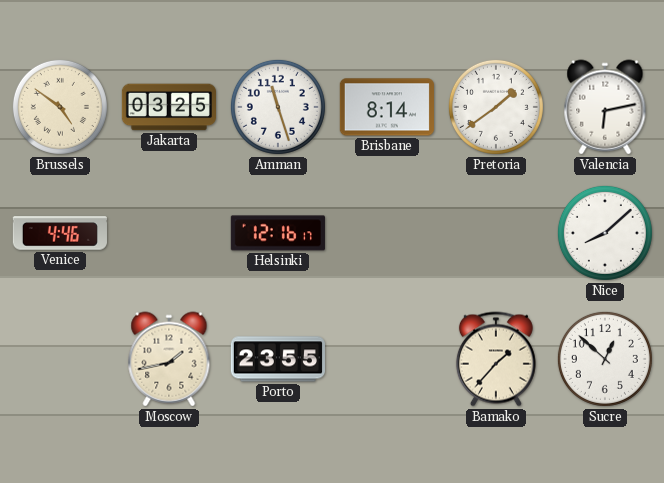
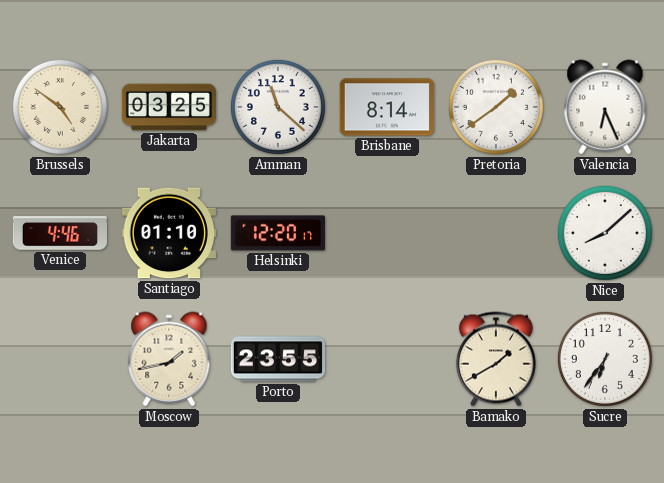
Amman: 11:27 -> 11:22 (278, 107)
Valencia: 6:13 -> 6:26 (605, 107)
Santiago: none -> 01:10 (169, 233)
Helsinki: 12:16 -> 12:20 (278, 233)
Bamako: 1:37 -> 1:40 (496, 359)
Sucre: 12:52 -> 6:36 (605, 359)
